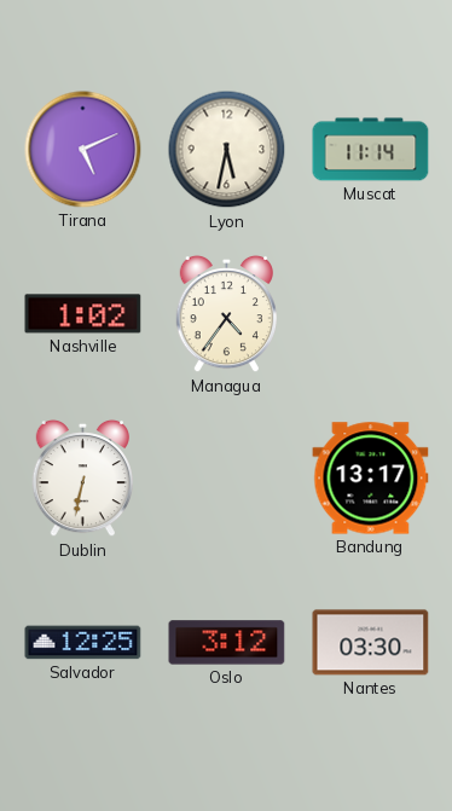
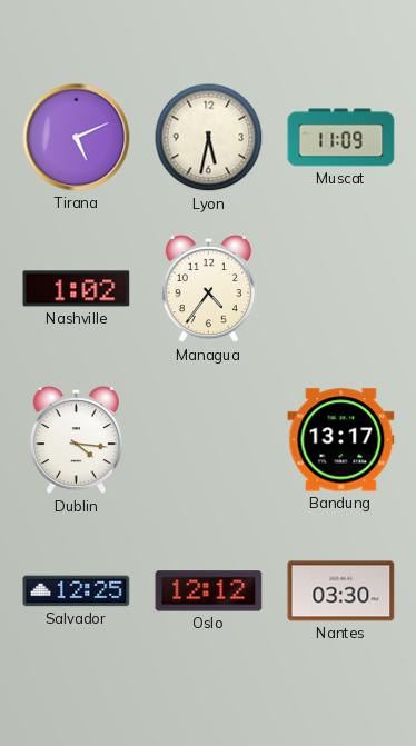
Muscat: 11:14 -> 11:09 (341, 138)
Dublin: 6:32 -> 4:16 (76, 440)
Oslo: 3:12 -> 12:12 (209, 591)
